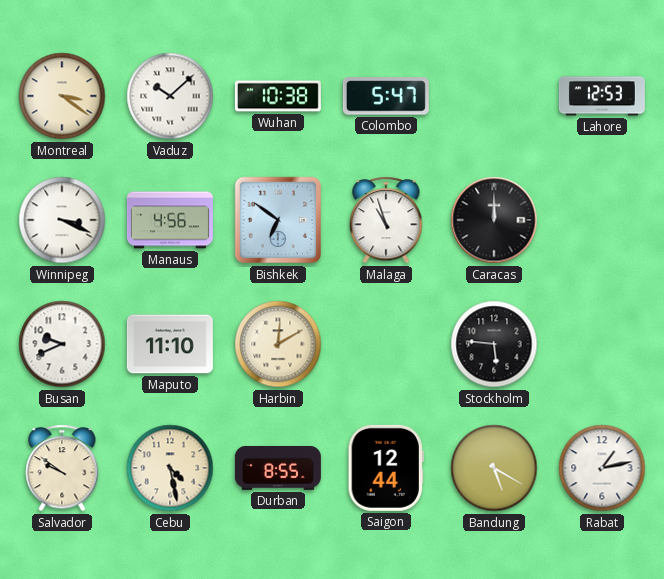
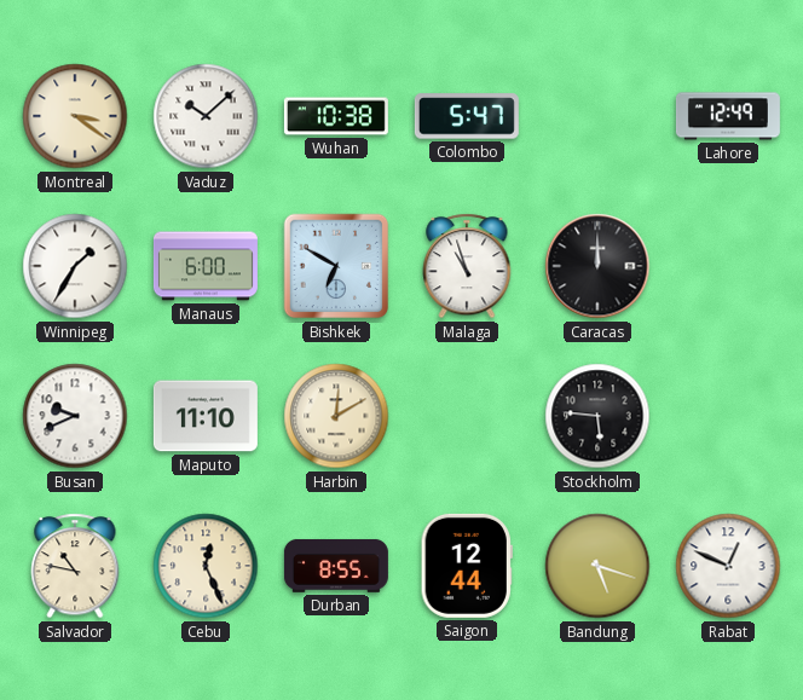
Lahore: 12:53 -> 12:49 (728, 116)
Winnipeg: 3:19 -> 1:35 (75, 266)
Manaus: 4:56 -> 6:00 (206, 266)
Bishkek: 6:51 -> 6:50 (336, 266)
Salvador: 9:51 -> 10:47 (75, 566)
Cebu: 4:28 -> 12:26 (206, 566)
Bandung: 5:20 -> 5:18 (597, 566)
Rabat: 1:13 -> 12:49 (728, 566)
